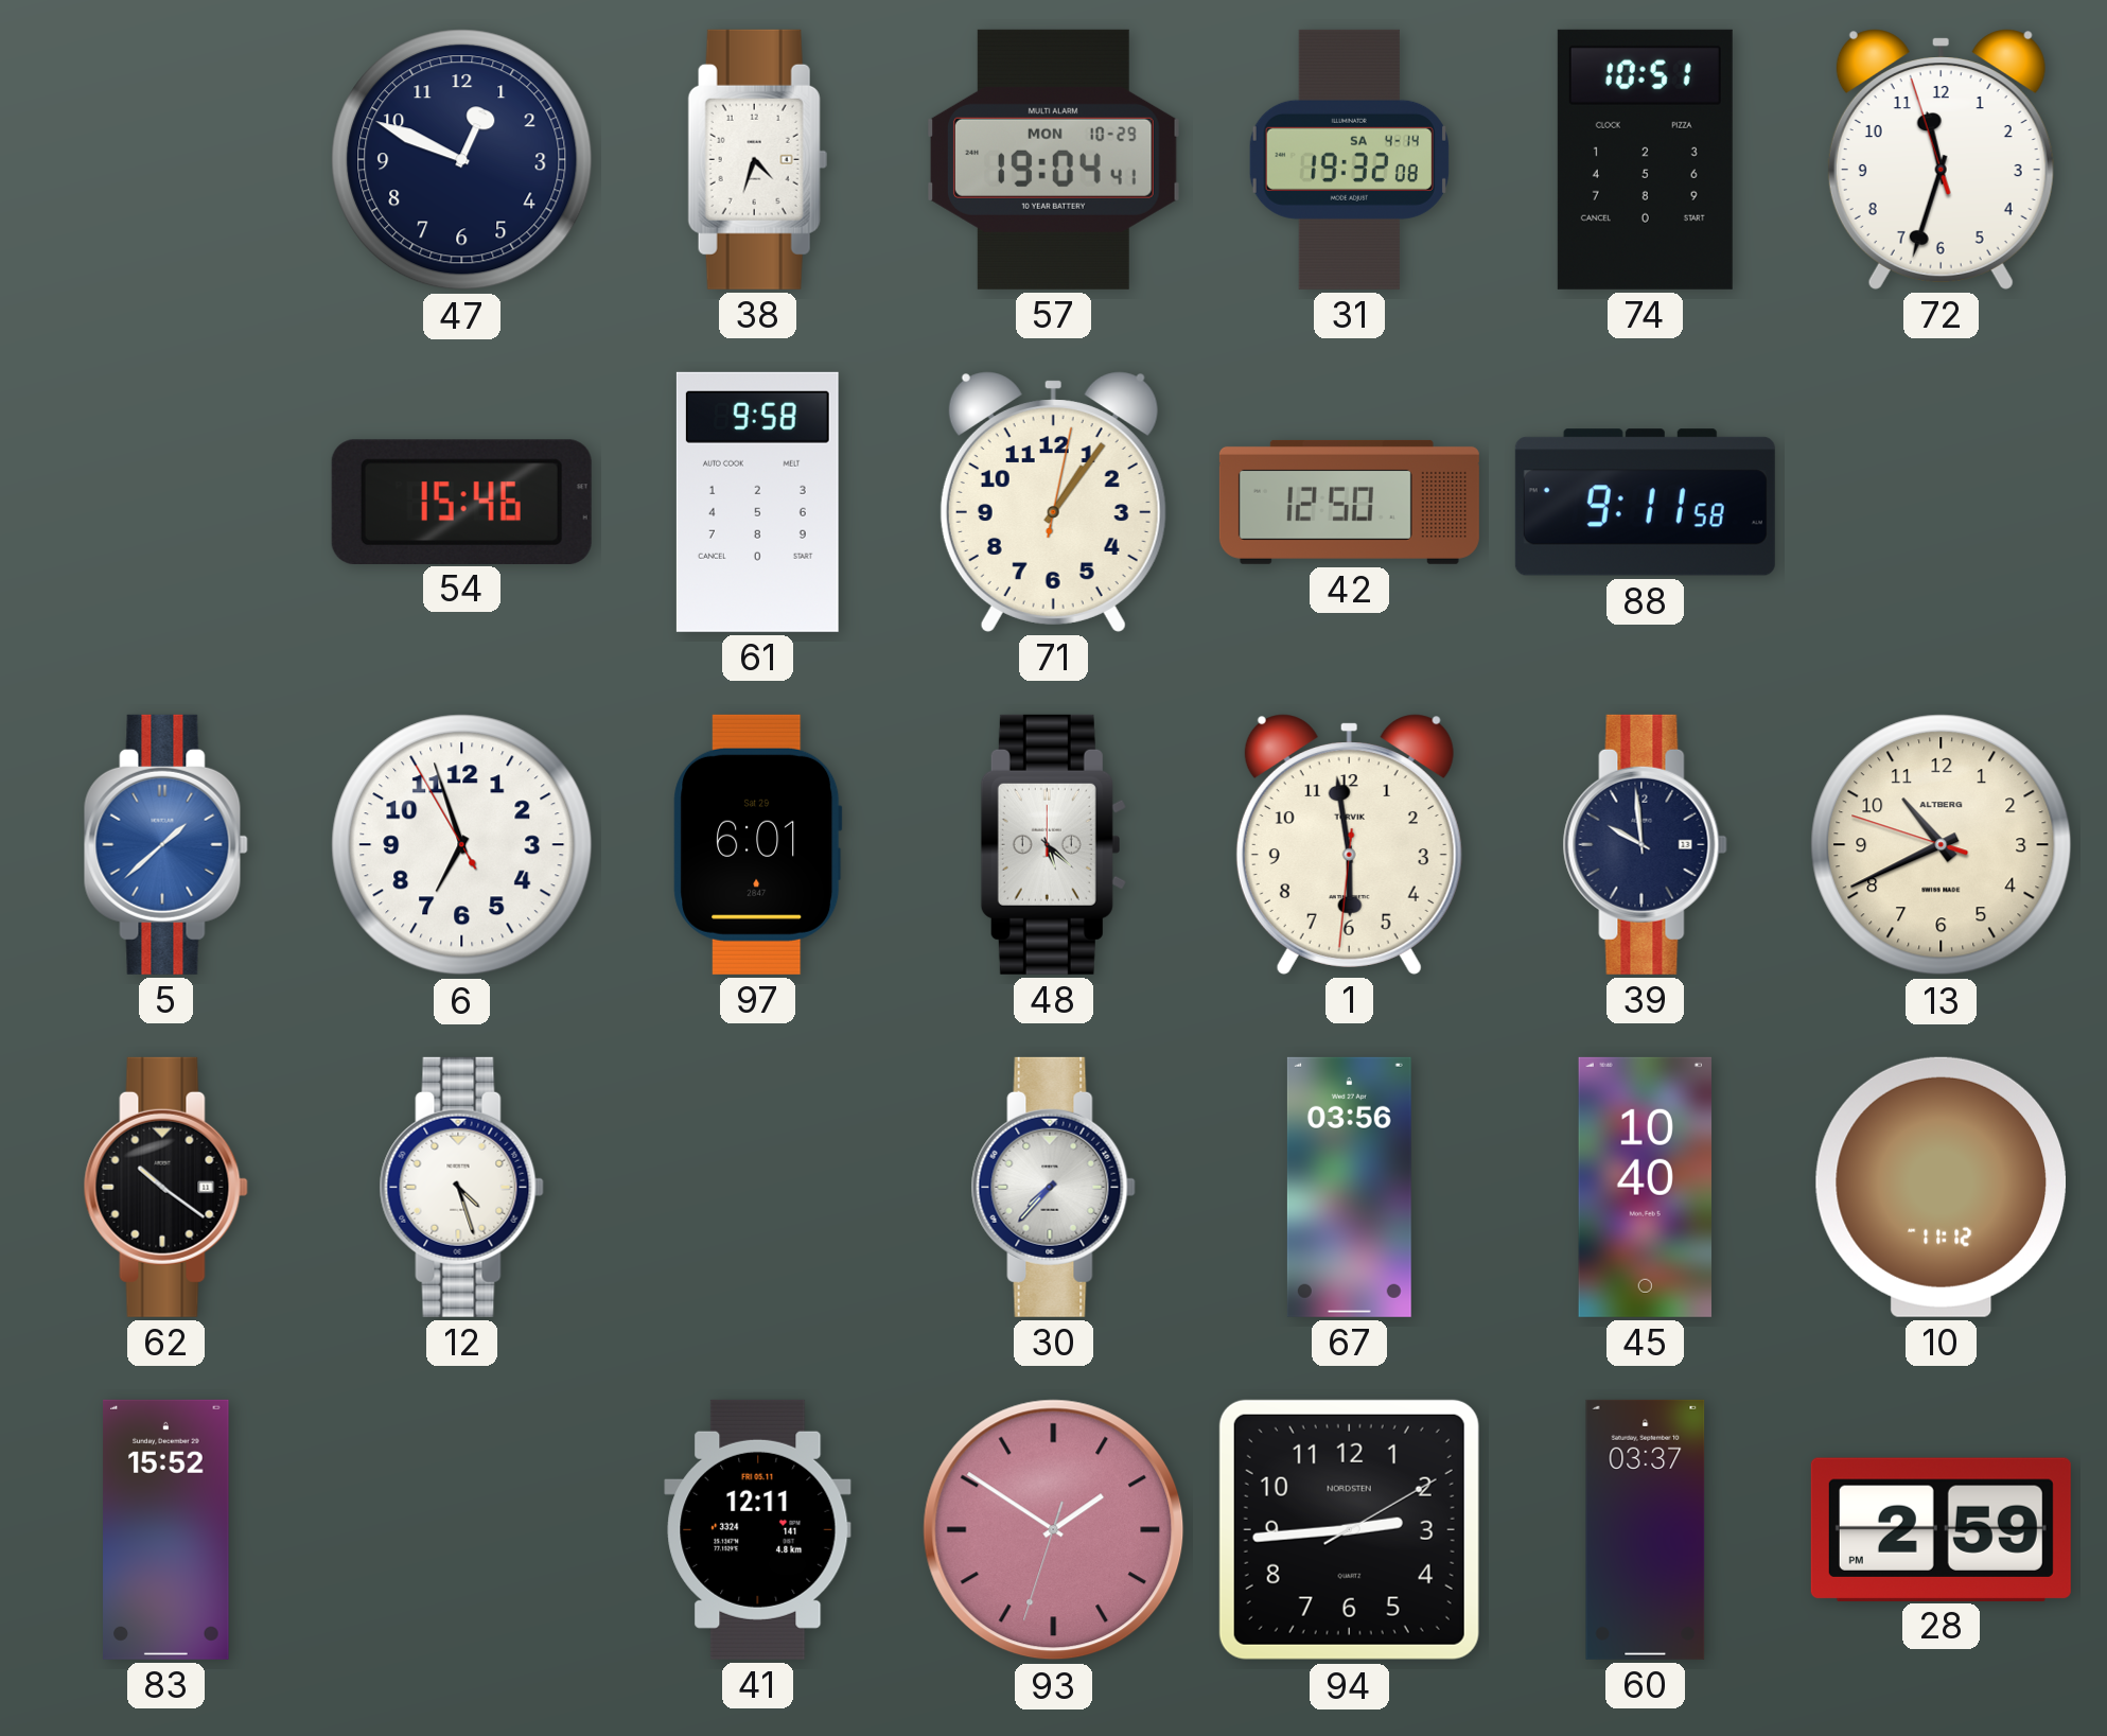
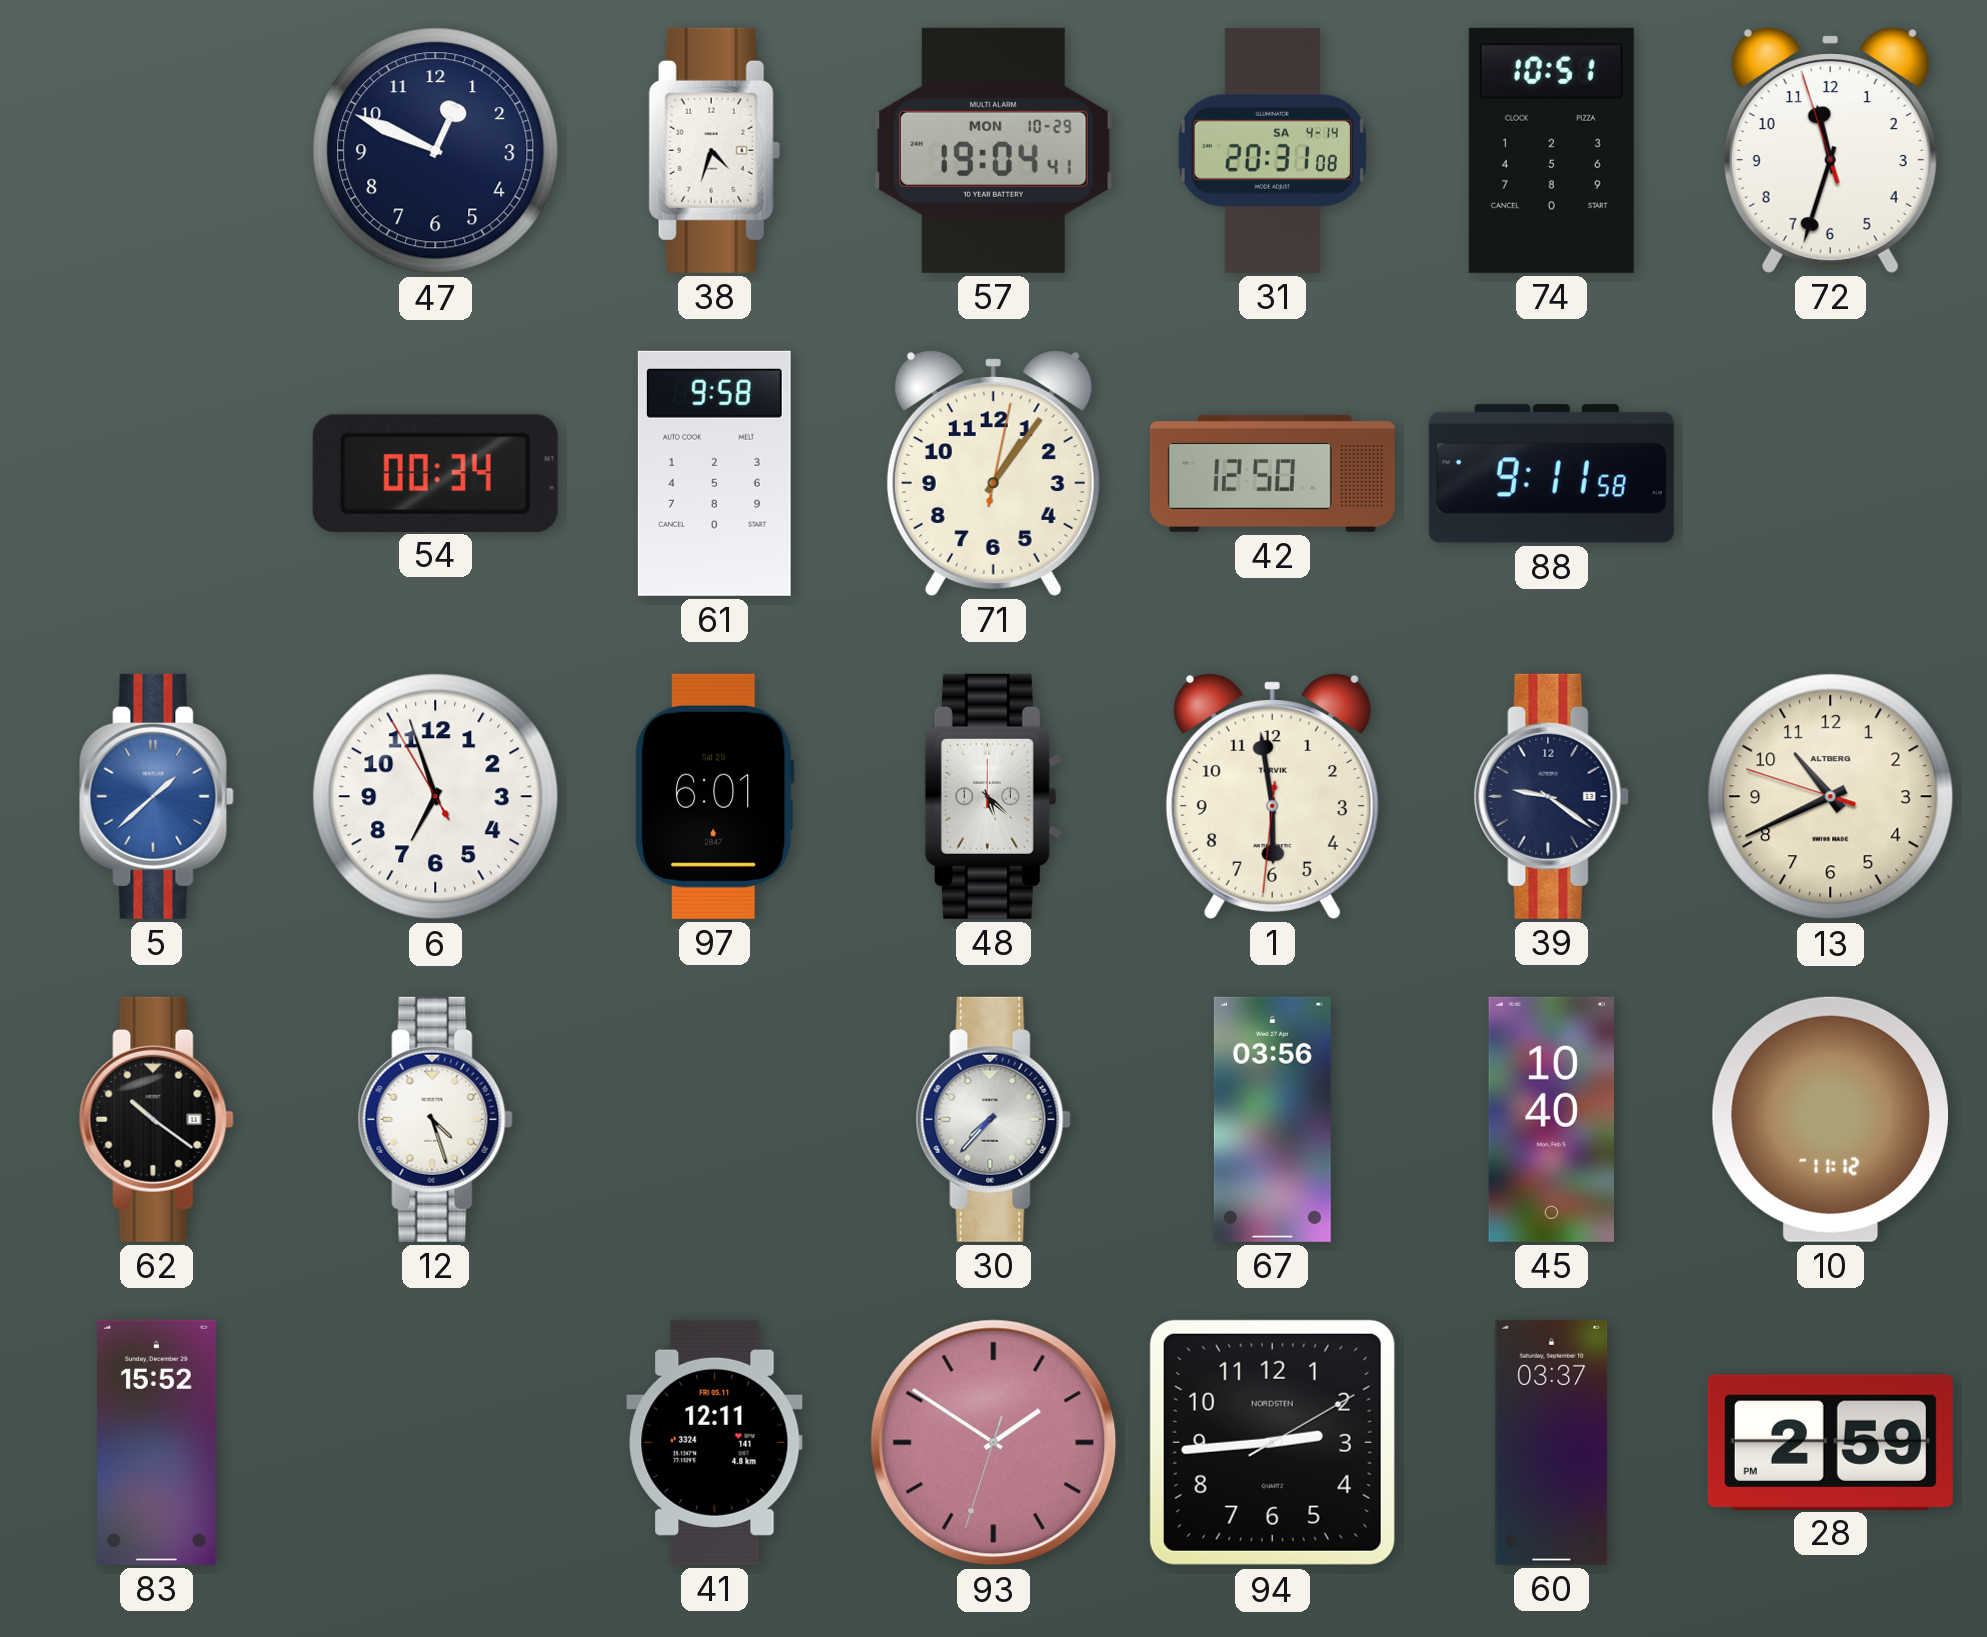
31: 19:32 -> 20:31 (1272, 150)
54: 15:46 -> 00:34 (435, 473)
39: 9:59 -> 9:21 (1551, 796)
